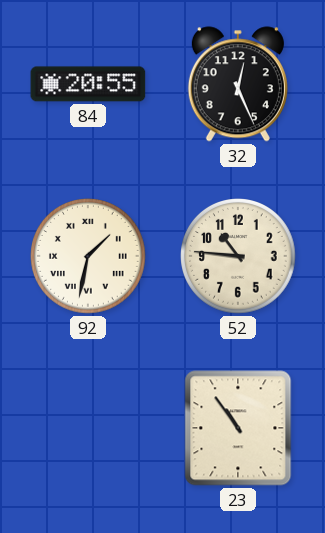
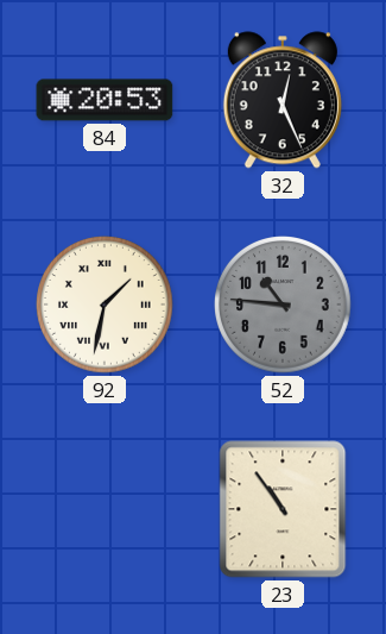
84: 20:55 -> 20:53 (105, 100)
52 dial: cream -> grey (284, 306)
